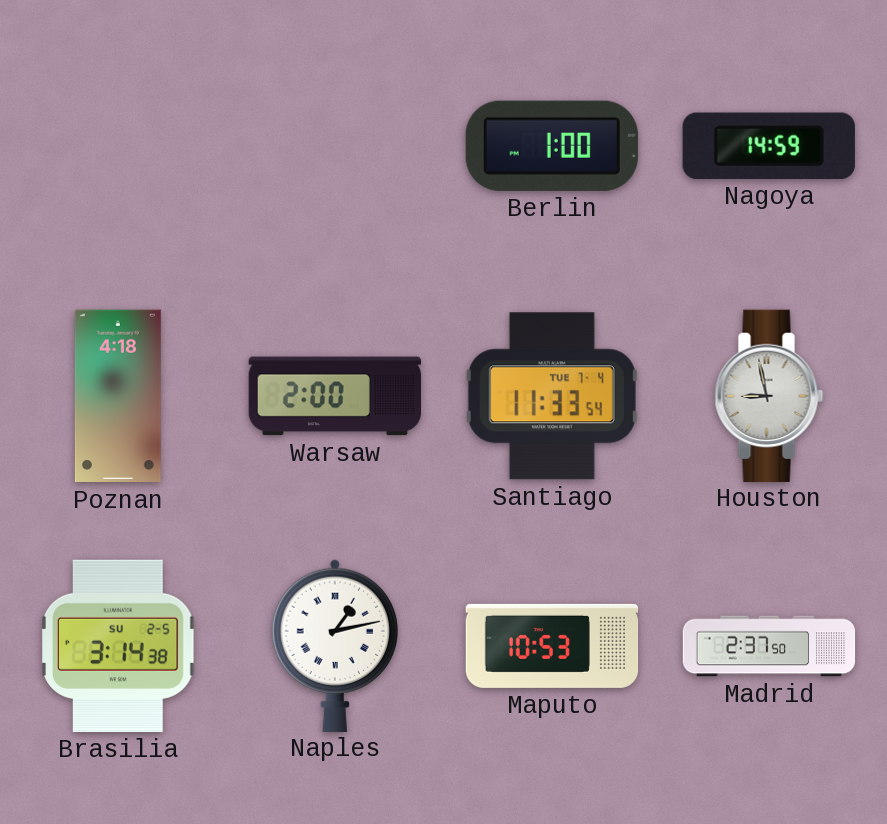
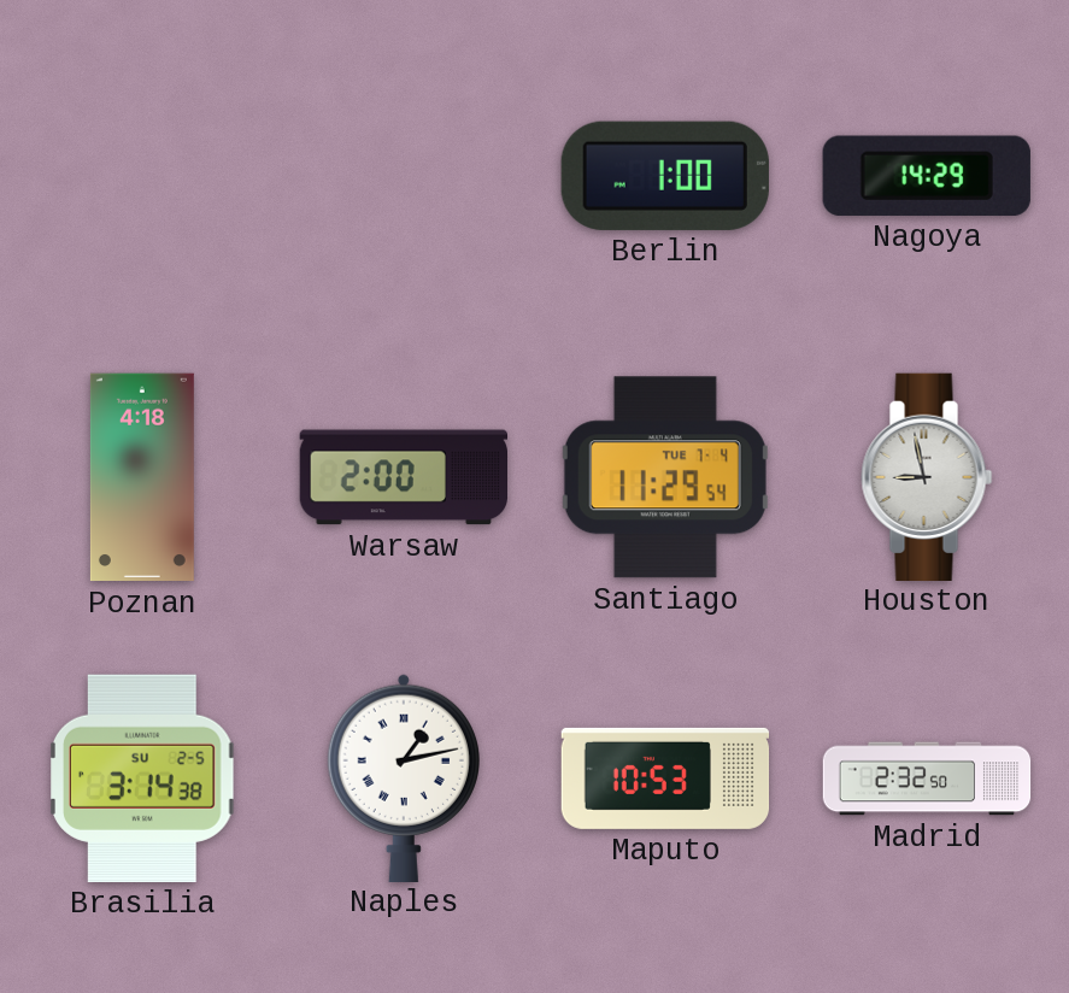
Nagoya: 14:59 -> 14:29 (927, 176)
Santiago: 11:33 -> 11:29 (665, 477)
Madrid: 2:37 -> 2:32 (927, 778)
